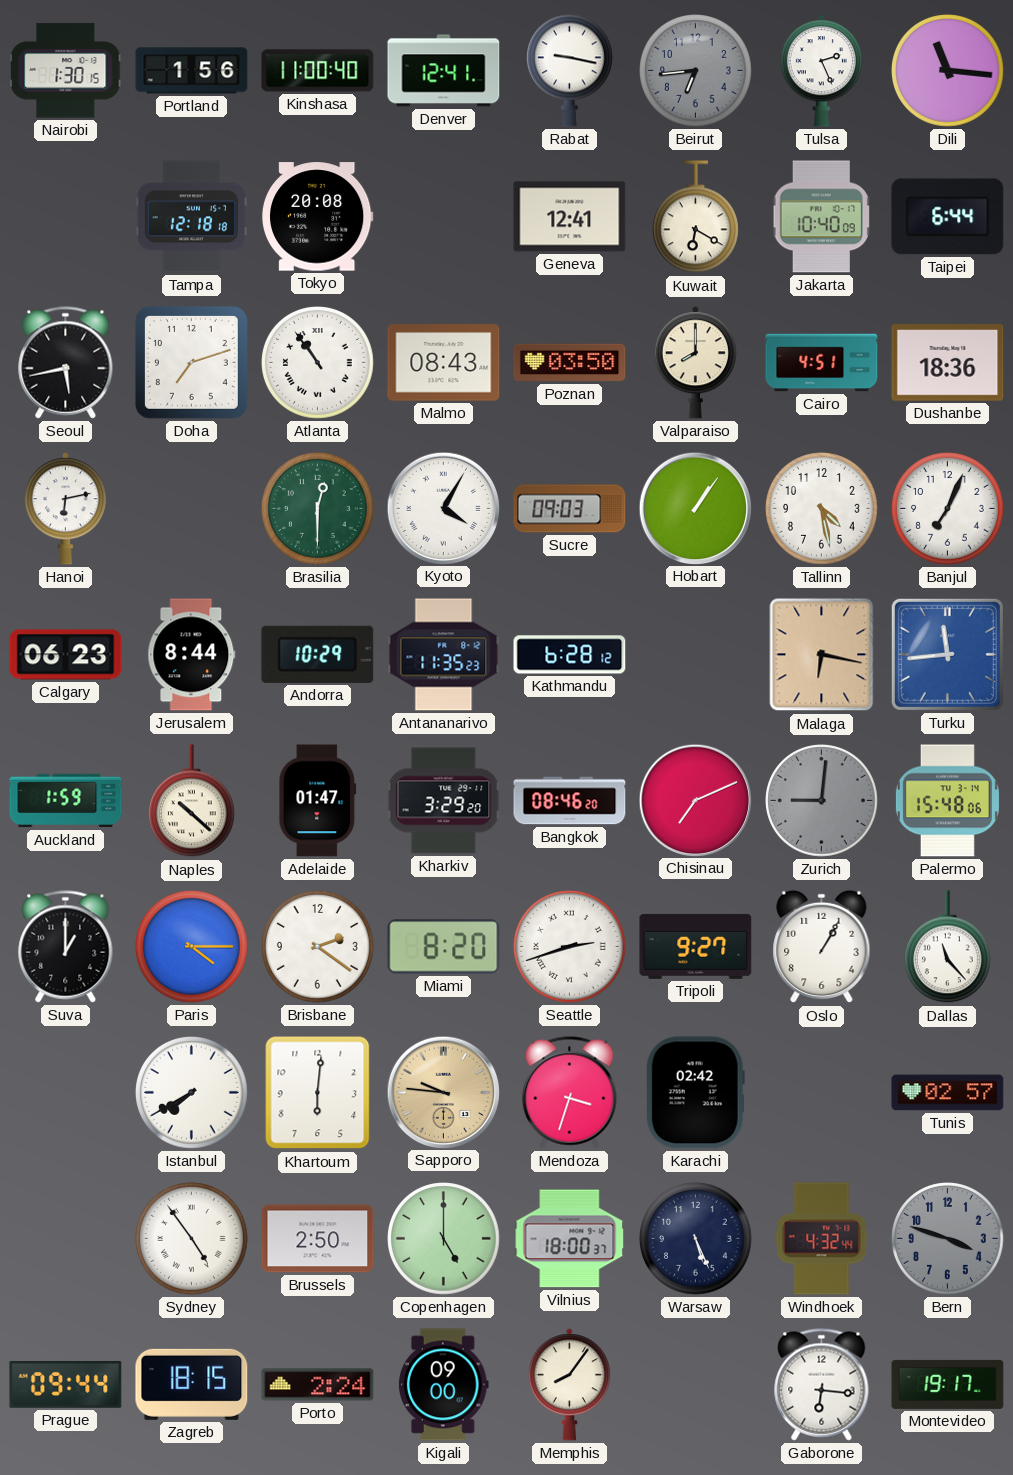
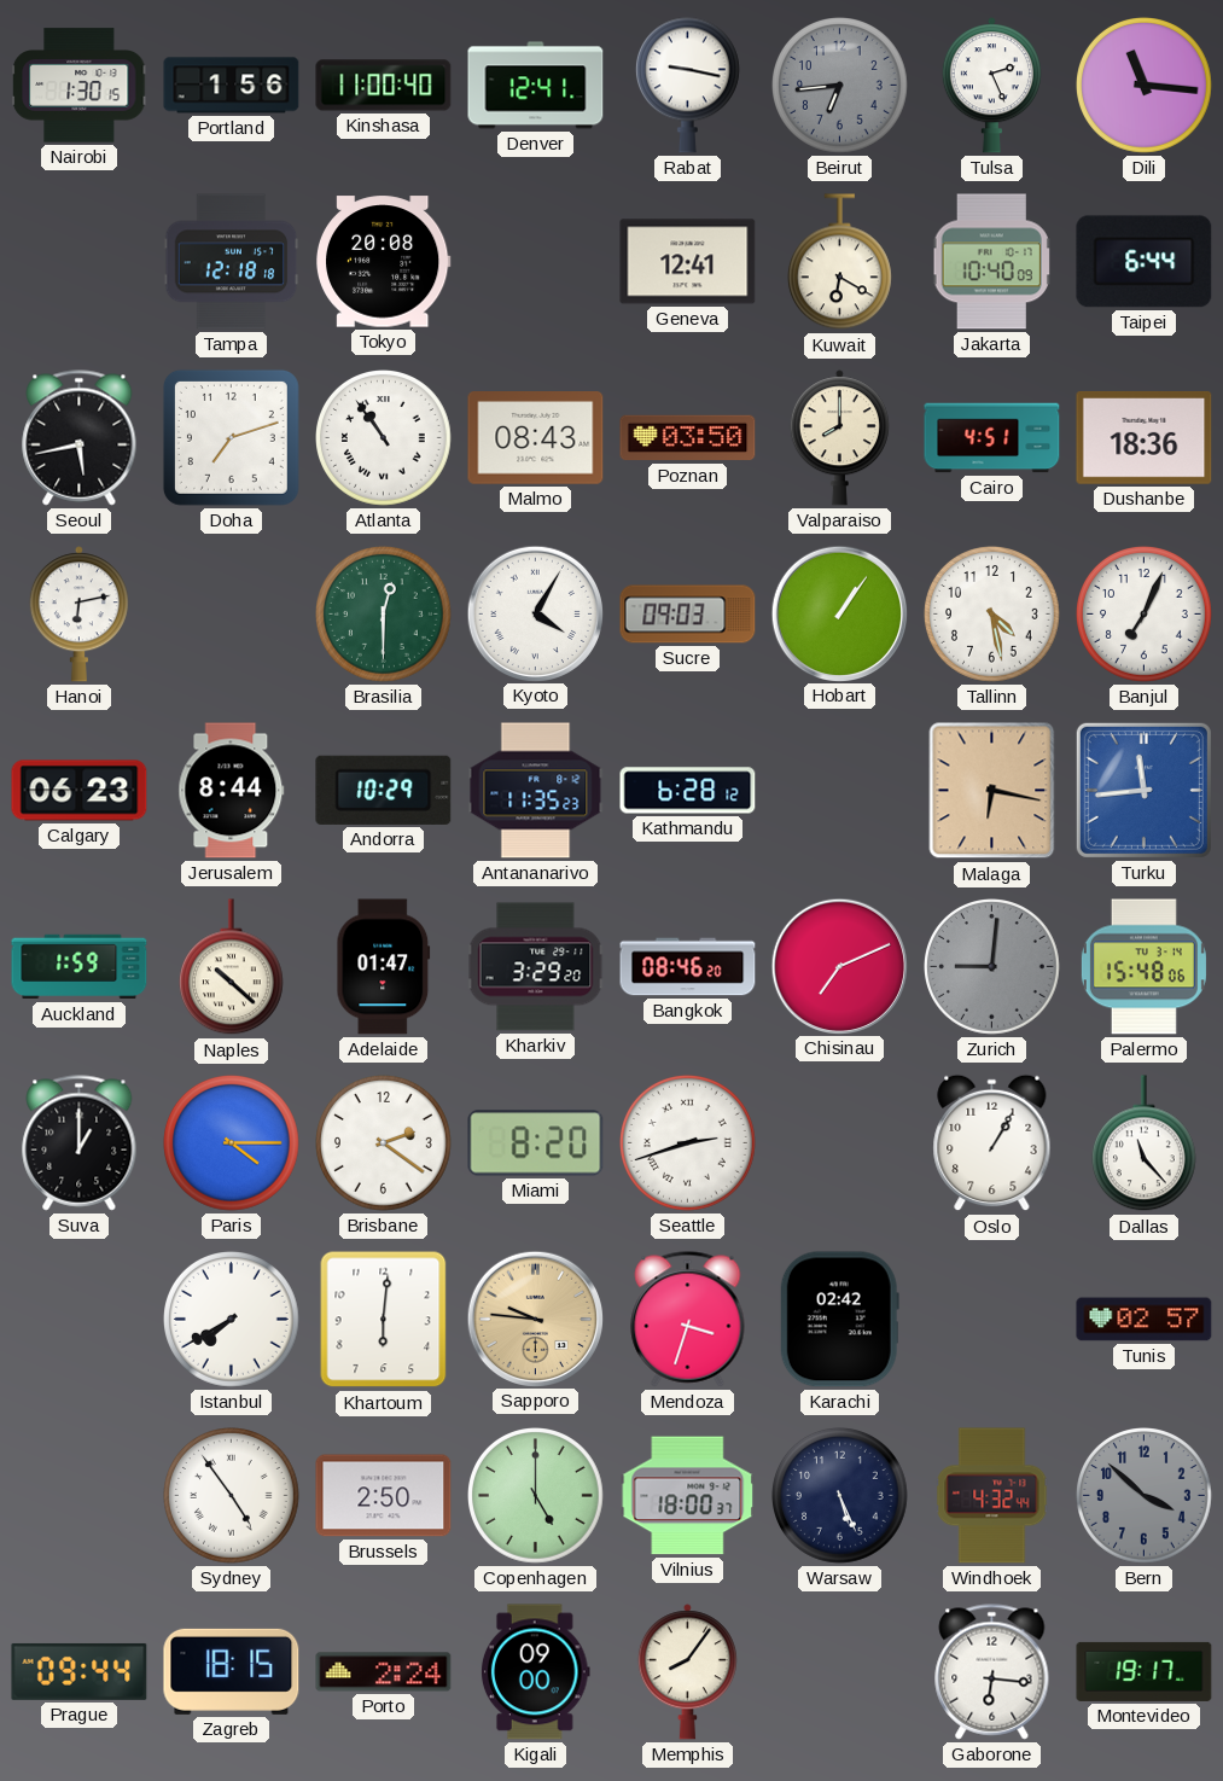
Tripoli: 9:27 -> none (696, 946)
Bern: 3:48 -> 3:52 (1145, 1496)
